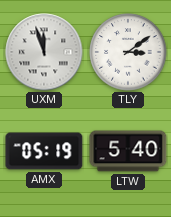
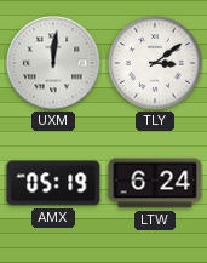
UXM: 11:57 -> 12:01 (53, 63)
LTW: 5:40 -> 6:24 (155, 183)
